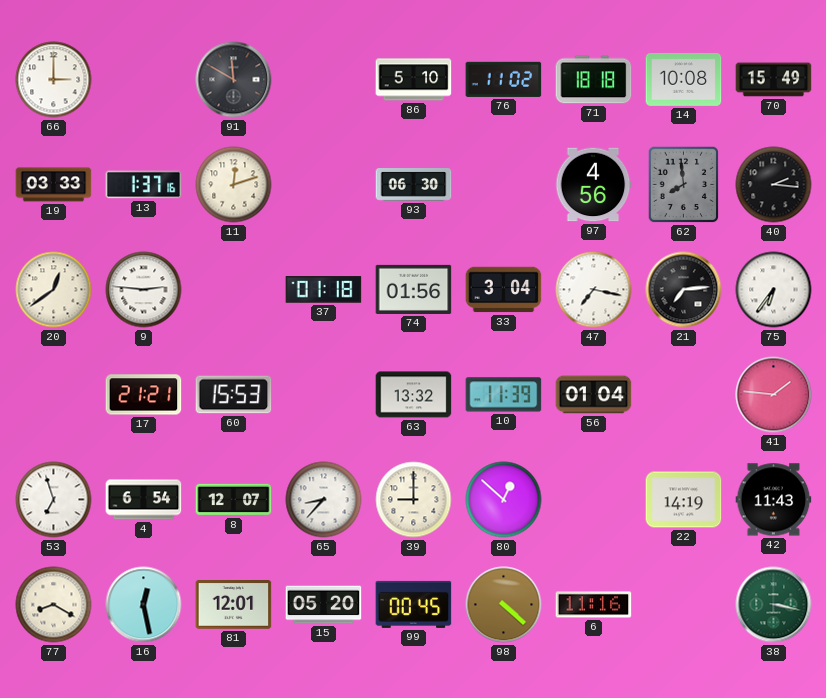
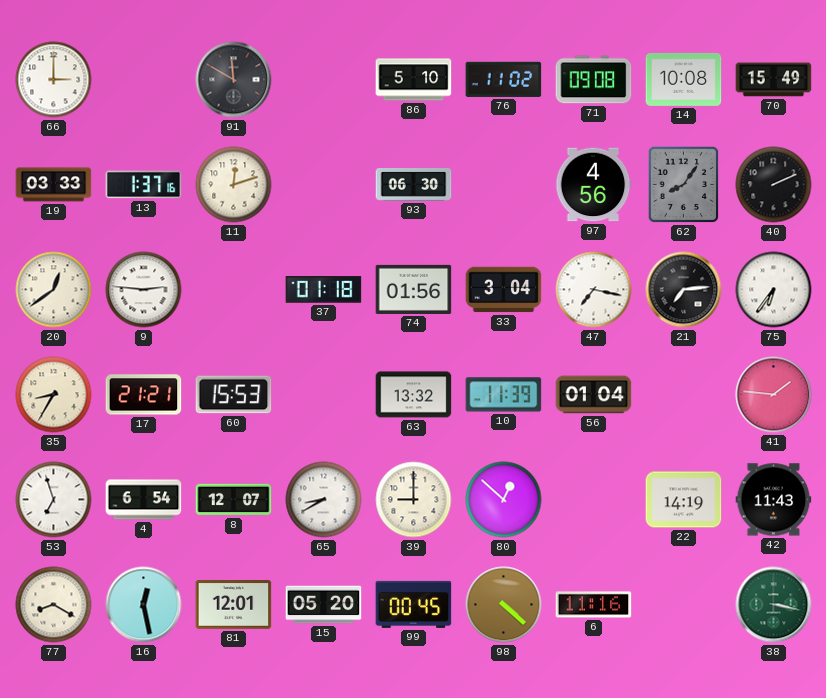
71: 18:18 -> 09:08 (594, 80)
62: 7:59 -> 8:06 (684, 185)
40: 2:16 -> 2:11 (774, 185)
35: none -> 8:35 (54, 395)
65: 8:37 -> 8:40 (324, 500)
